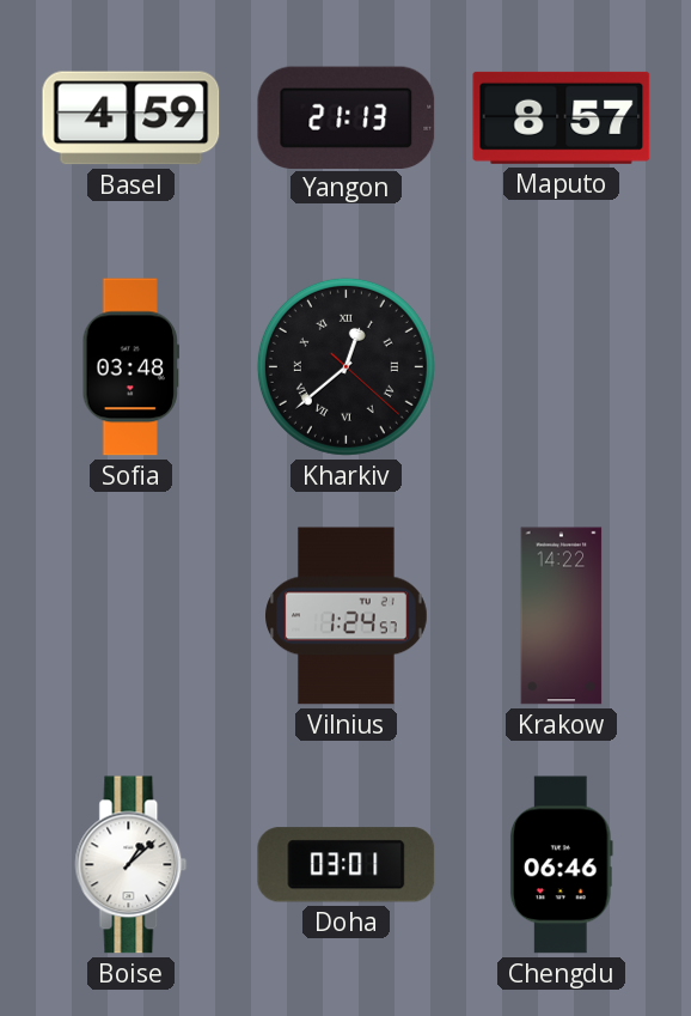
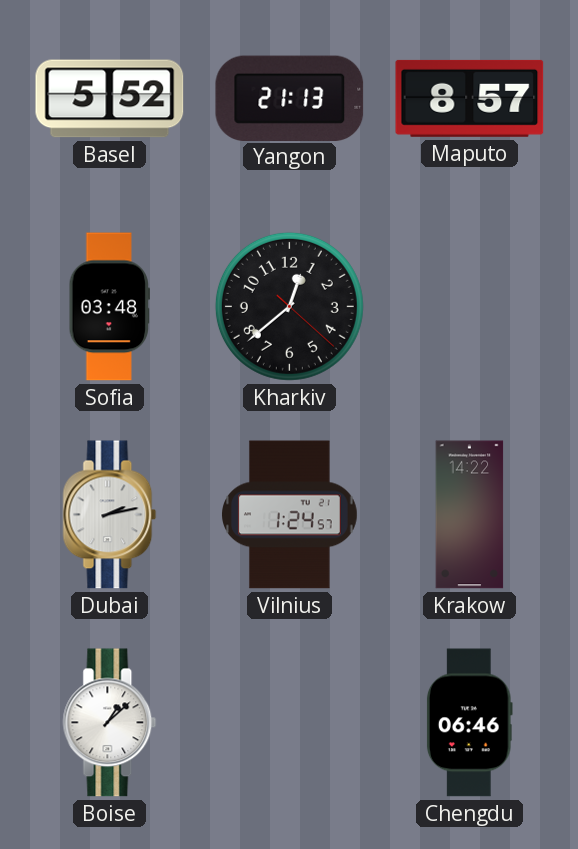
Basel: 4:59 -> 5:52 (110, 99)
Kharkiv numerals: Roman -> Arabic (289, 306)
Dubai: none -> 2:13 (110, 515)
Doha: 03:01 -> none (347, 865)
